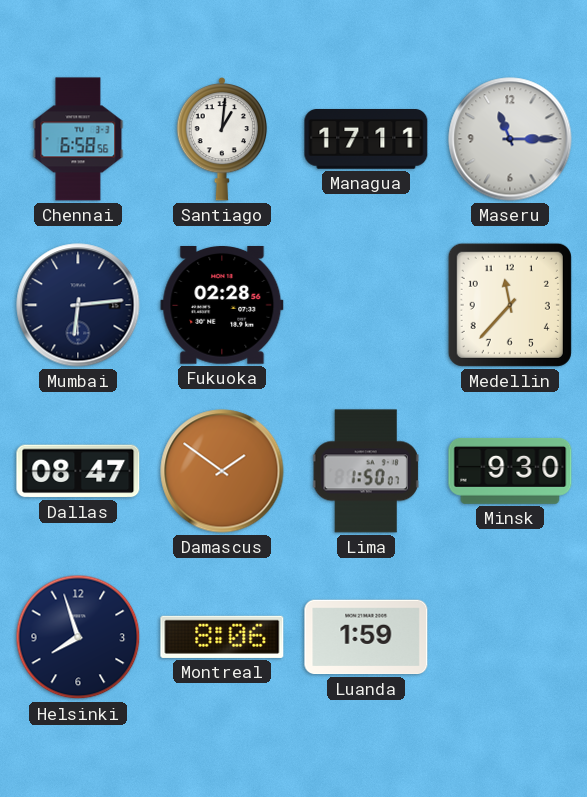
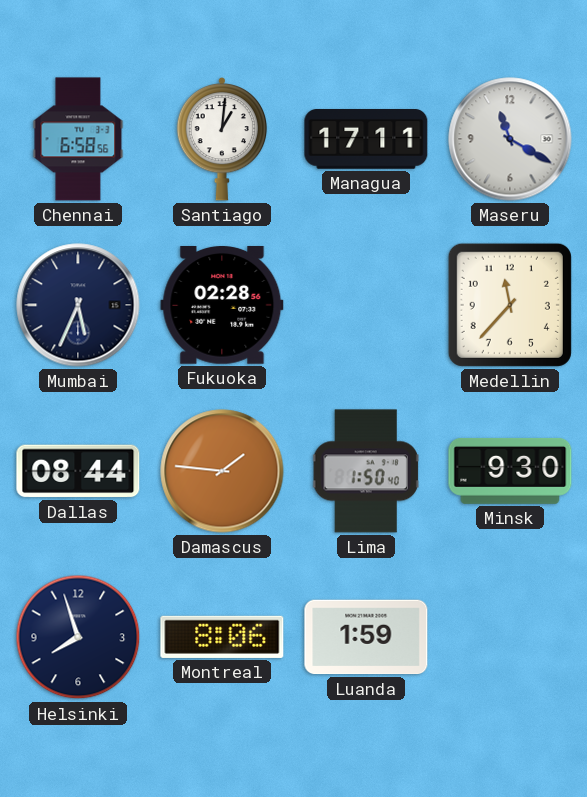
Maseru: 11:15 -> 11:20 (510, 139)
Mumbai: 6:14 -> 5:34 (78, 305)
Dallas: 08:47 -> 08:44 (78, 471)
Damascus: 1:51 -> 1:46 (222, 471)
Lima: 1:50:07 -> 1:50:40 (366, 471)
